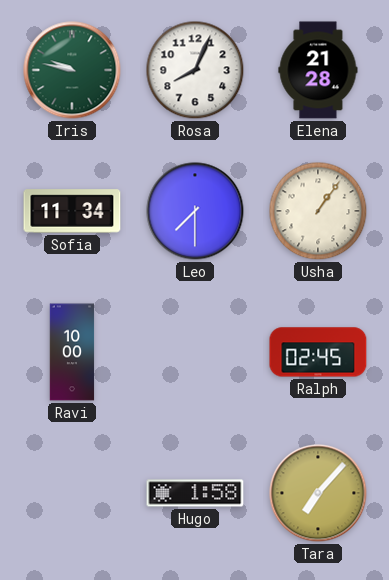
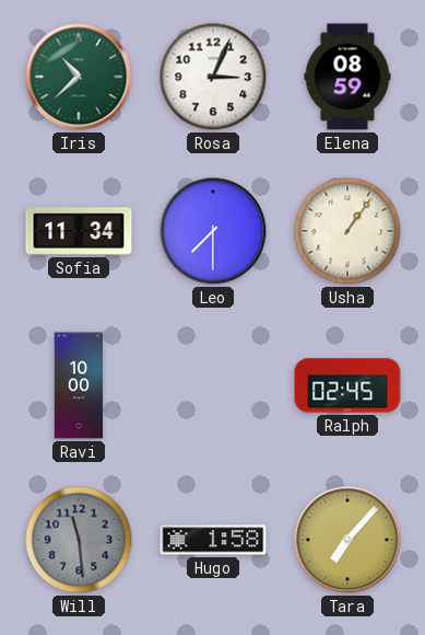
Iris: 9:47 -> 10:38 (79, 77)
Rosa: 8:04 -> 3:04 (213, 77)
Elena: 21:28 -> 08:59 (347, 77)
Will: none -> 11:29 (79, 540)
